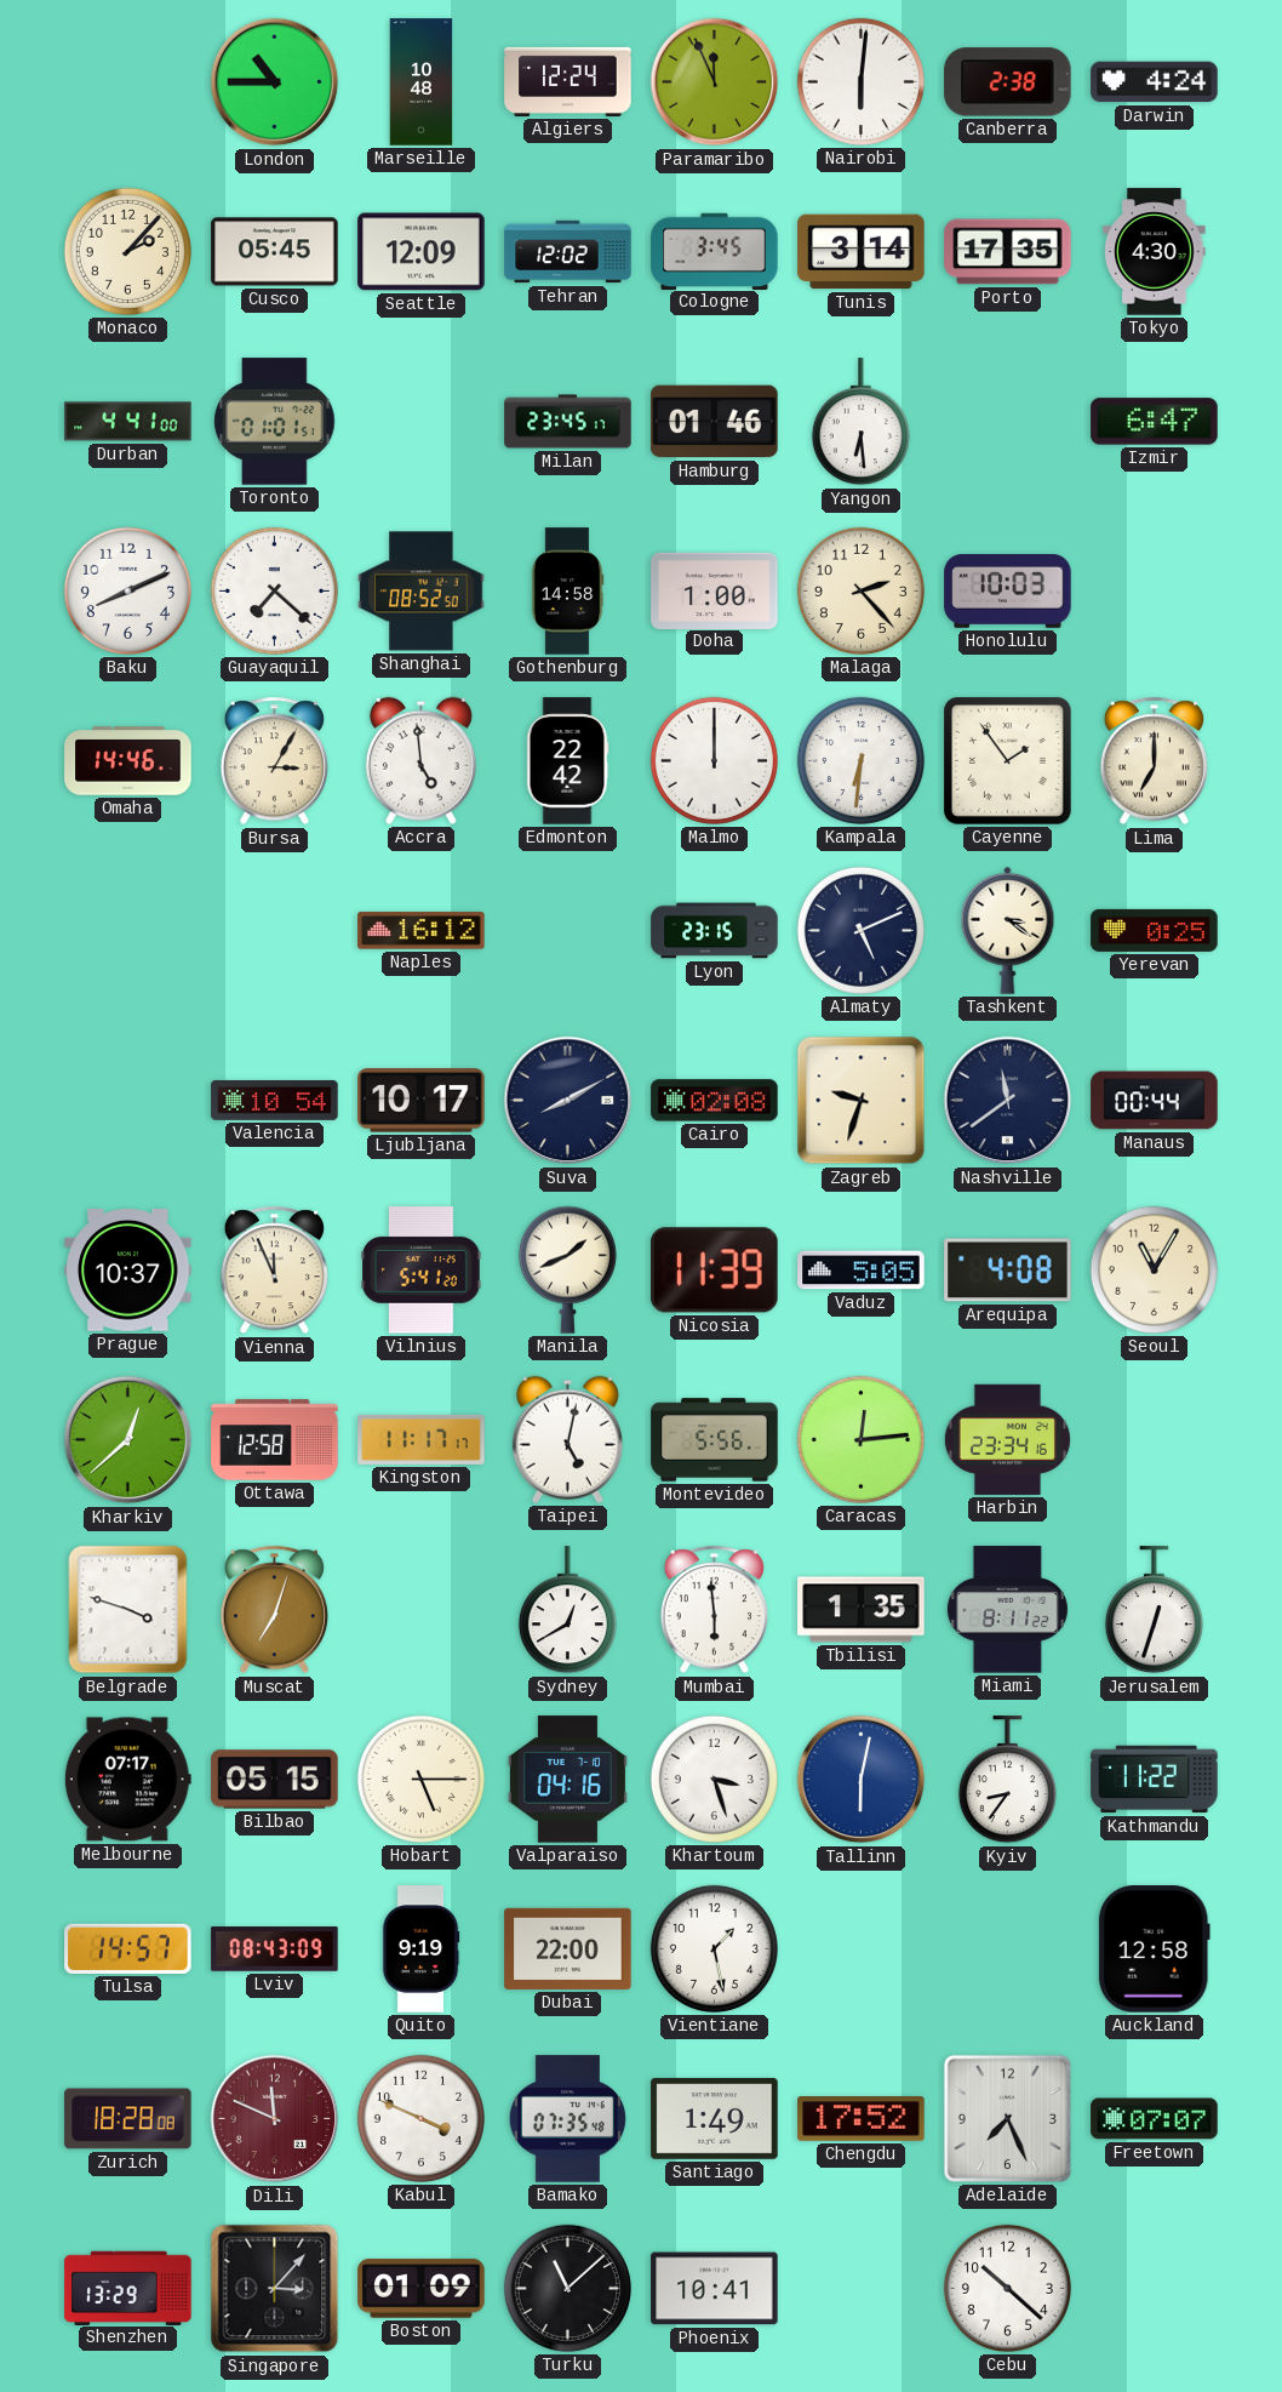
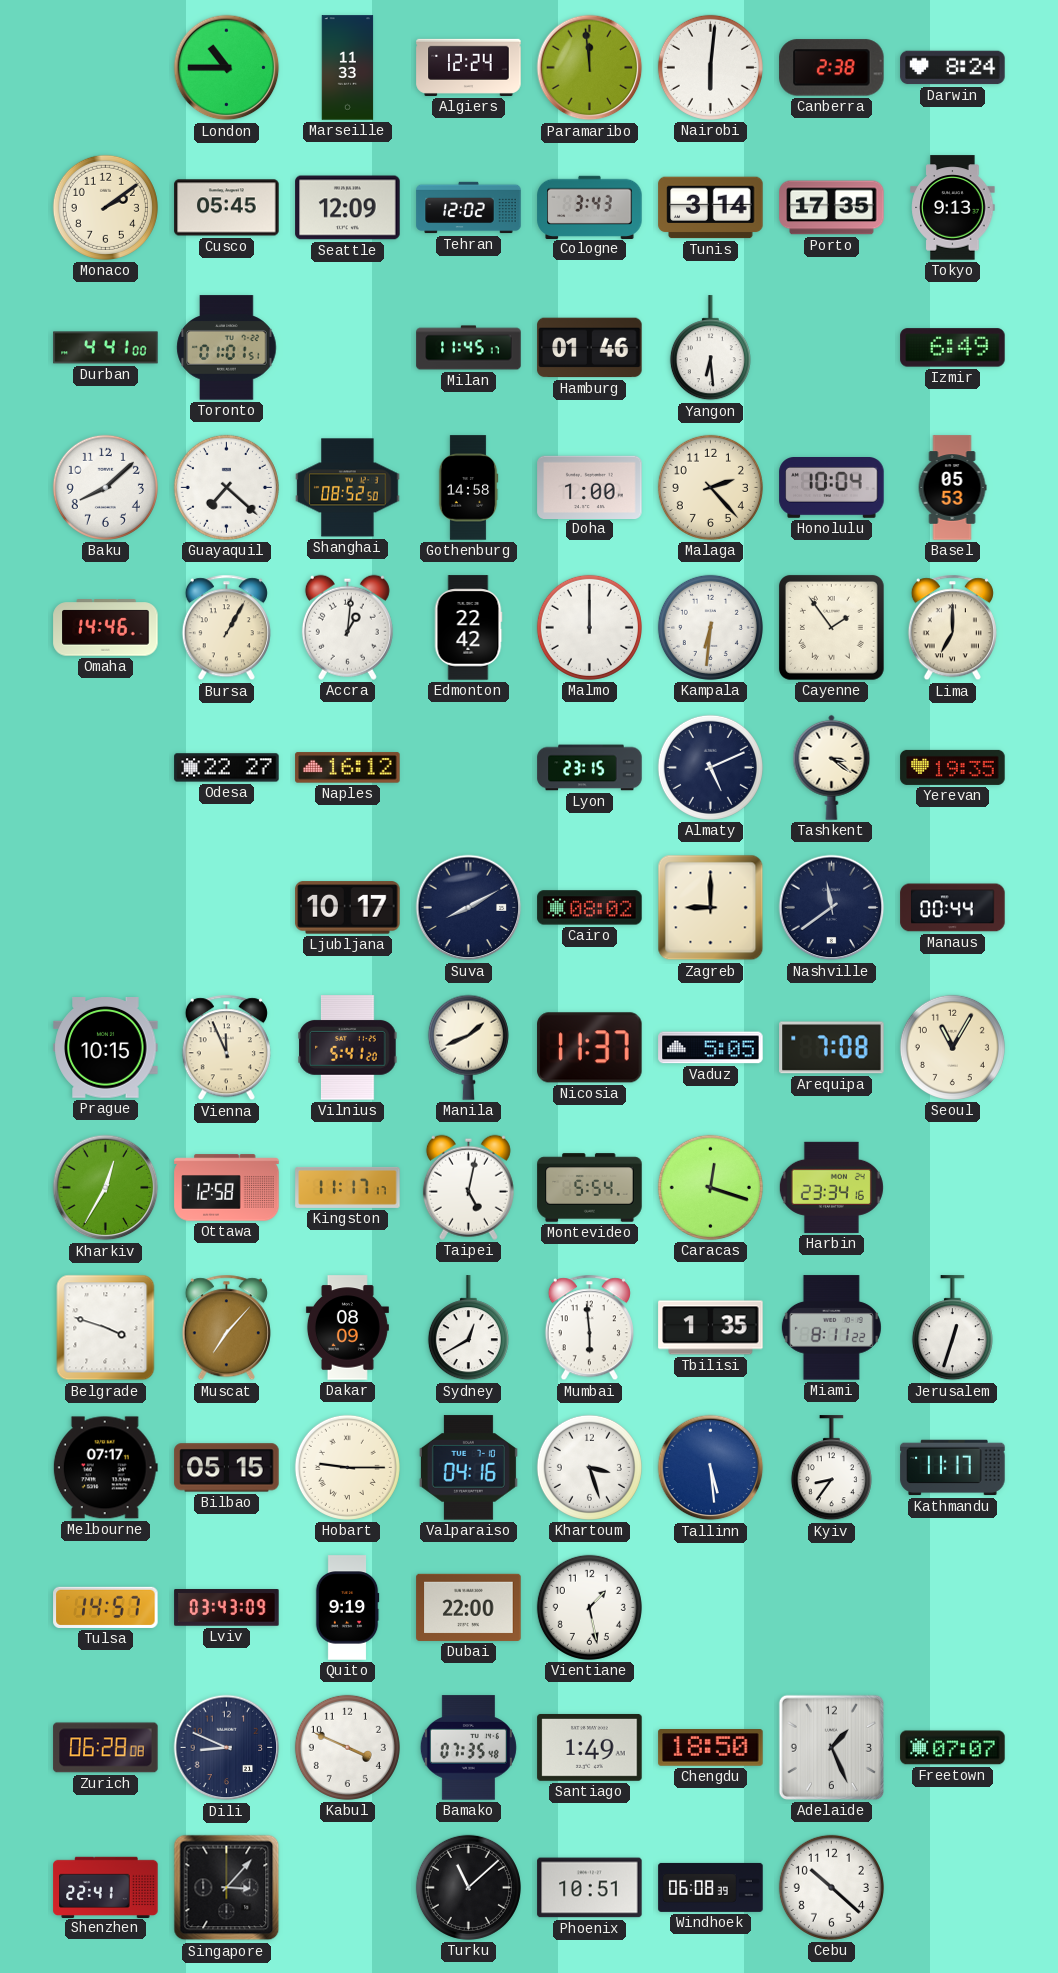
Marseille: 10:48 -> 11:33 (348, 68)
Paramaribo: 11:56 -> 11:59 (590, 68)
Darwin: 4:24 -> 8:24 (953, 68)
Monaco: 2:07 -> 2:09 (105, 207)
Cologne: 3:45 -> 3:43 (590, 207)
Tokyo: 4:30 -> 9:13 (953, 208)
Milan: 23:45 -> 11:45 (469, 348)
Izmir: 6:47 -> 6:49 (953, 348)
Baku: 8:11 -> 8:08 (105, 487)
Honolulu: 10:03 -> 10:04 (832, 488)
Basel: none -> 05:53 (952, 488)
Bursa: 3:05 -> 1:05 (226, 628)
Accra: 4:59 -> 1:01 (347, 627)
Odesa: none -> 22:27 (227, 768)
Yerevan: 0:25 -> 19:35 (953, 767)
Valencia: 10:54 -> none (275, 1100)
Cairo: 02:08 -> 08:02 (590, 908)
Zagreb: 9:33 -> 9:00 (711, 908)
Prague: 10:37 -> 10:15 (106, 1048)
Nicosia: 11:39 -> 11:37 (590, 1048)
Arequipa: 4:08 -> 7:08 (832, 1048)
Kharkiv: 12:38 -> 12:35 (106, 1188)
Montevideo: 5:56 -> 5:54 (590, 1188)
Caracas: 12:14 -> 12:18 (710, 1187)
Muscat: 7:03 -> 7:07 (226, 1328)
Dakar: none -> 08:09 (347, 1328)
Hobart: 5:15 -> 9:15 (347, 1467)
Tallinn: 6:02 -> 5:29 (711, 1468)
Kathmandu: 11:22 -> 11:17 (953, 1468)
Lviv: 08:43 -> 03:43 (227, 1608)
Auckland: 12:58 -> none (1154, 1949)
Zurich: 18:28 -> 06:28 (106, 1748)
Dili: 11:49 -> 8:49 (227, 1748)
Dili dial: burgundy -> navy (227, 1748)
Chengdu: 17:52 -> 18:50 (711, 1748)
Adelaide: 7:26 -> 1:26 (831, 1747)
Shenzhen: 13:29 -> 22:41 (106, 1887)
Boston: 01:09 -> none (422, 2289)
Phoenix: 10:41 -> 10:51 (590, 1888)
Windhoek: none -> 06:08 (711, 1887)
